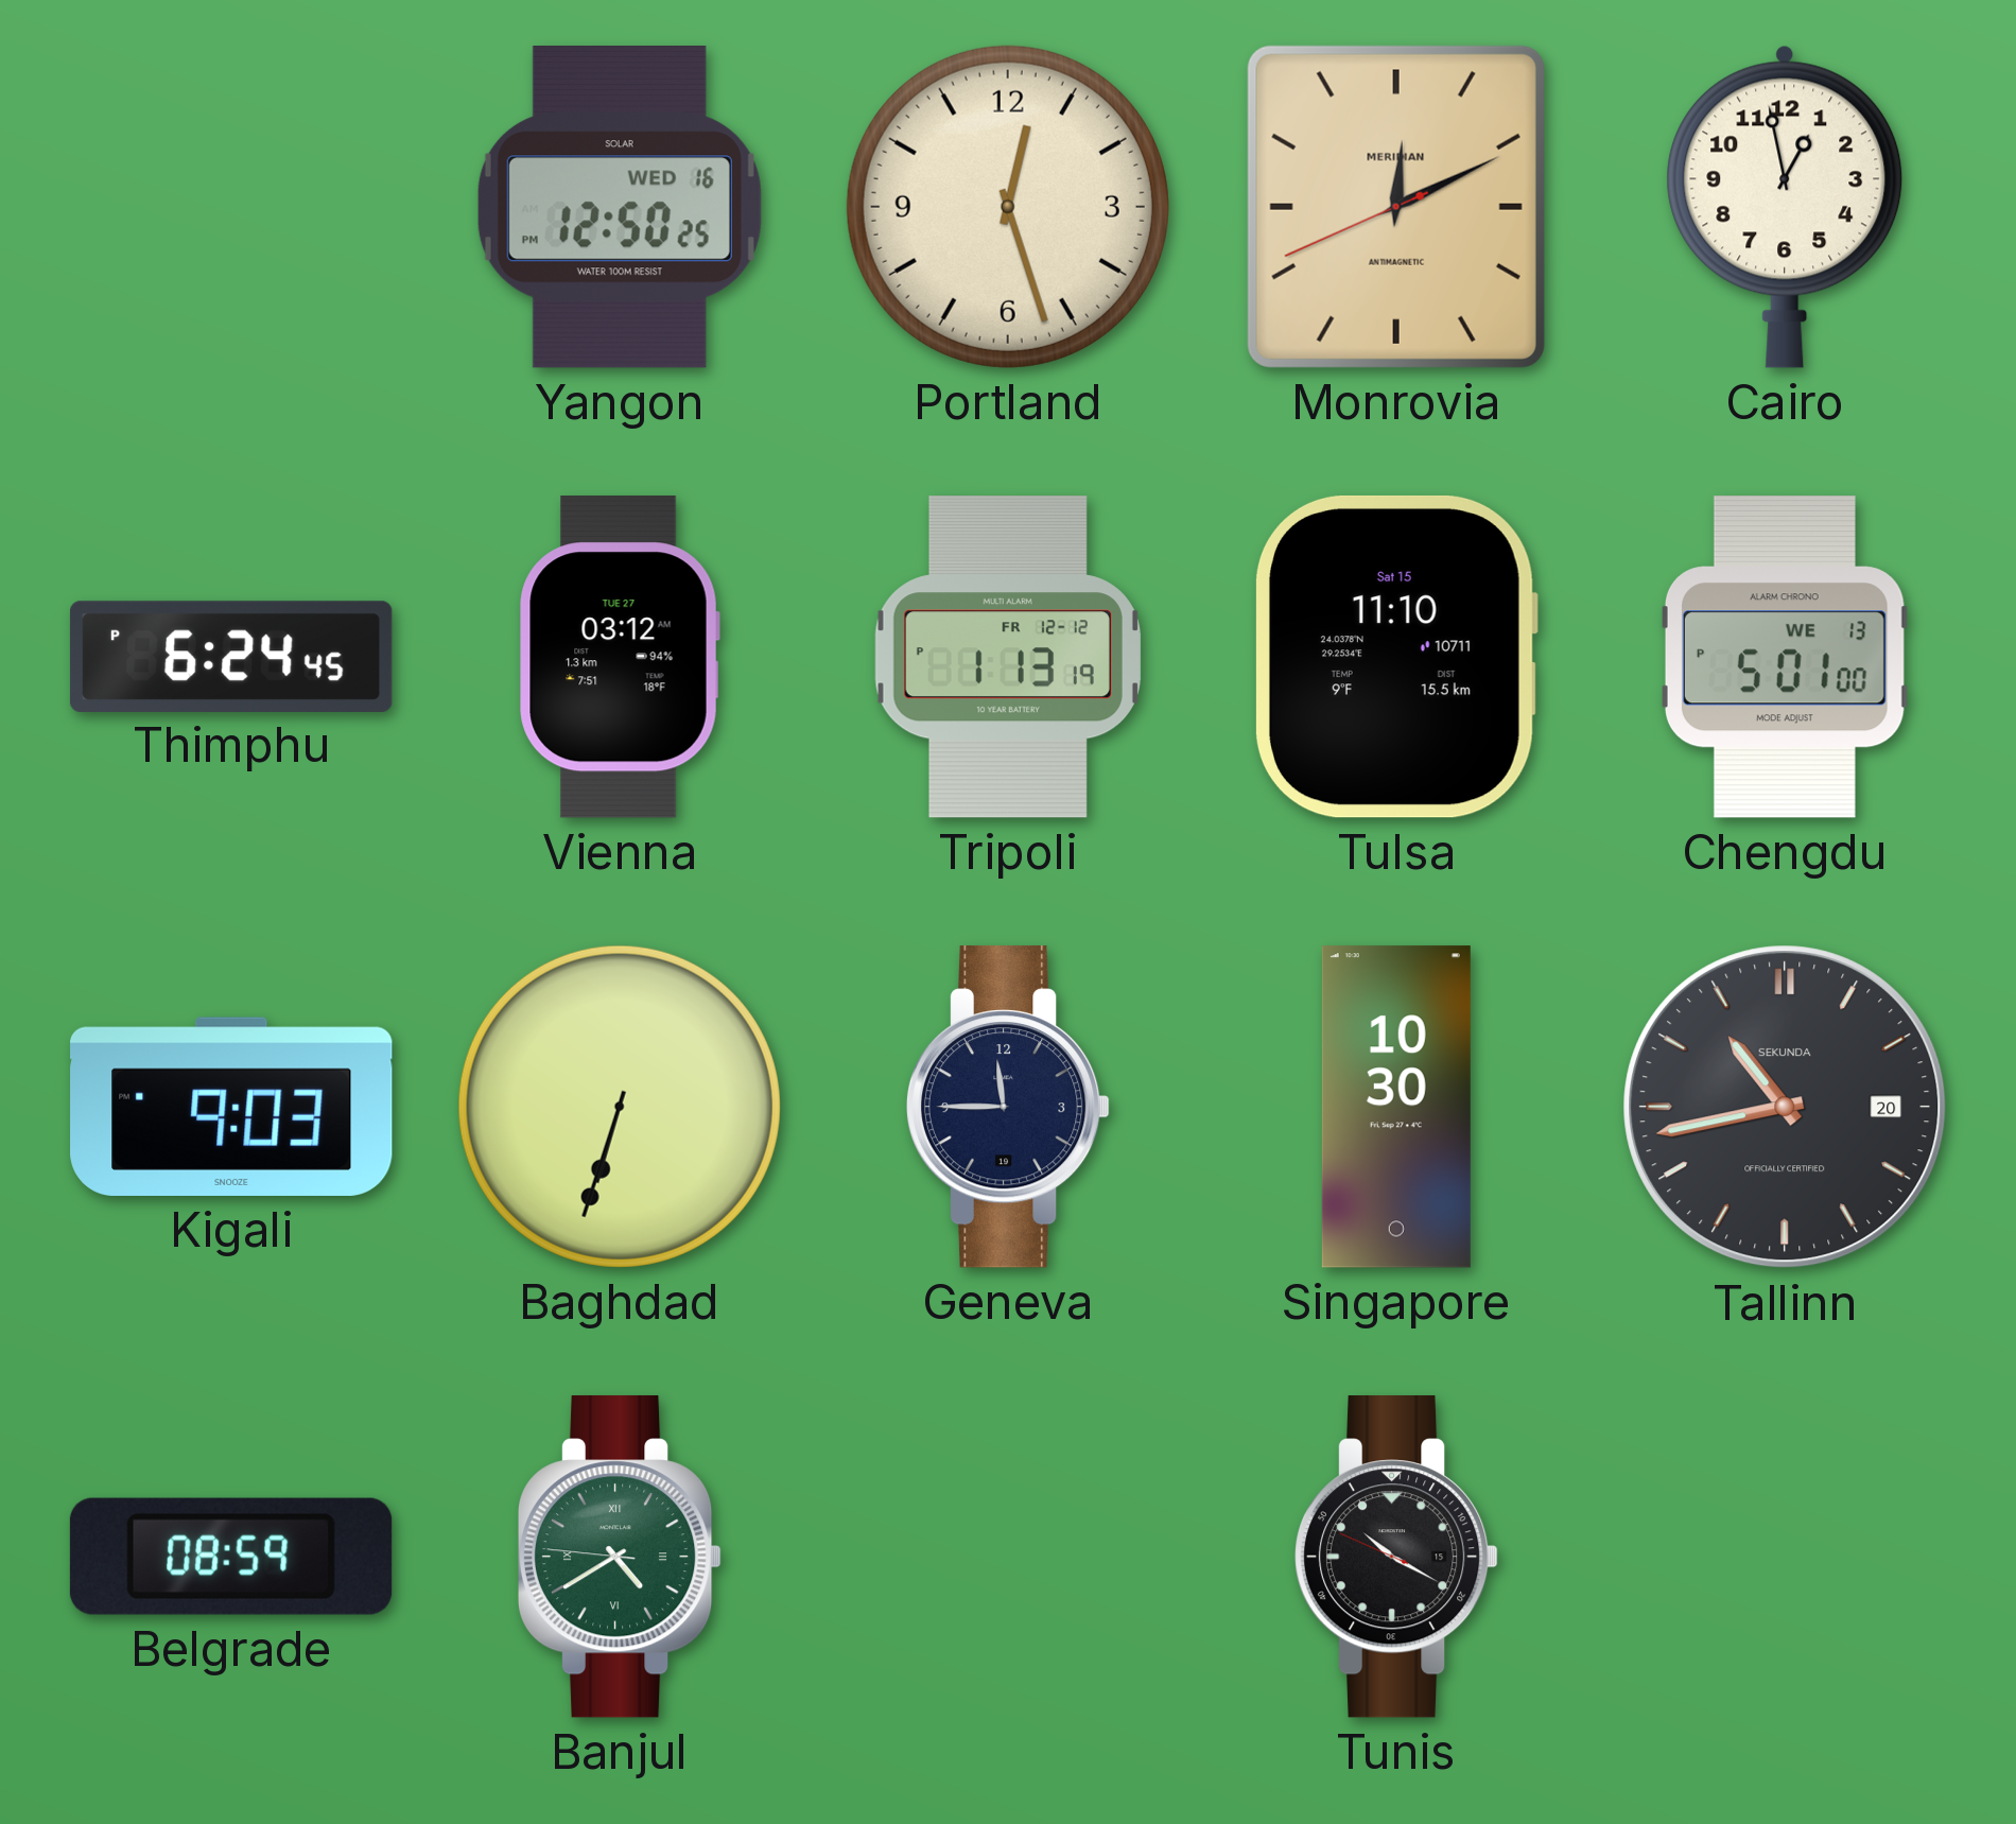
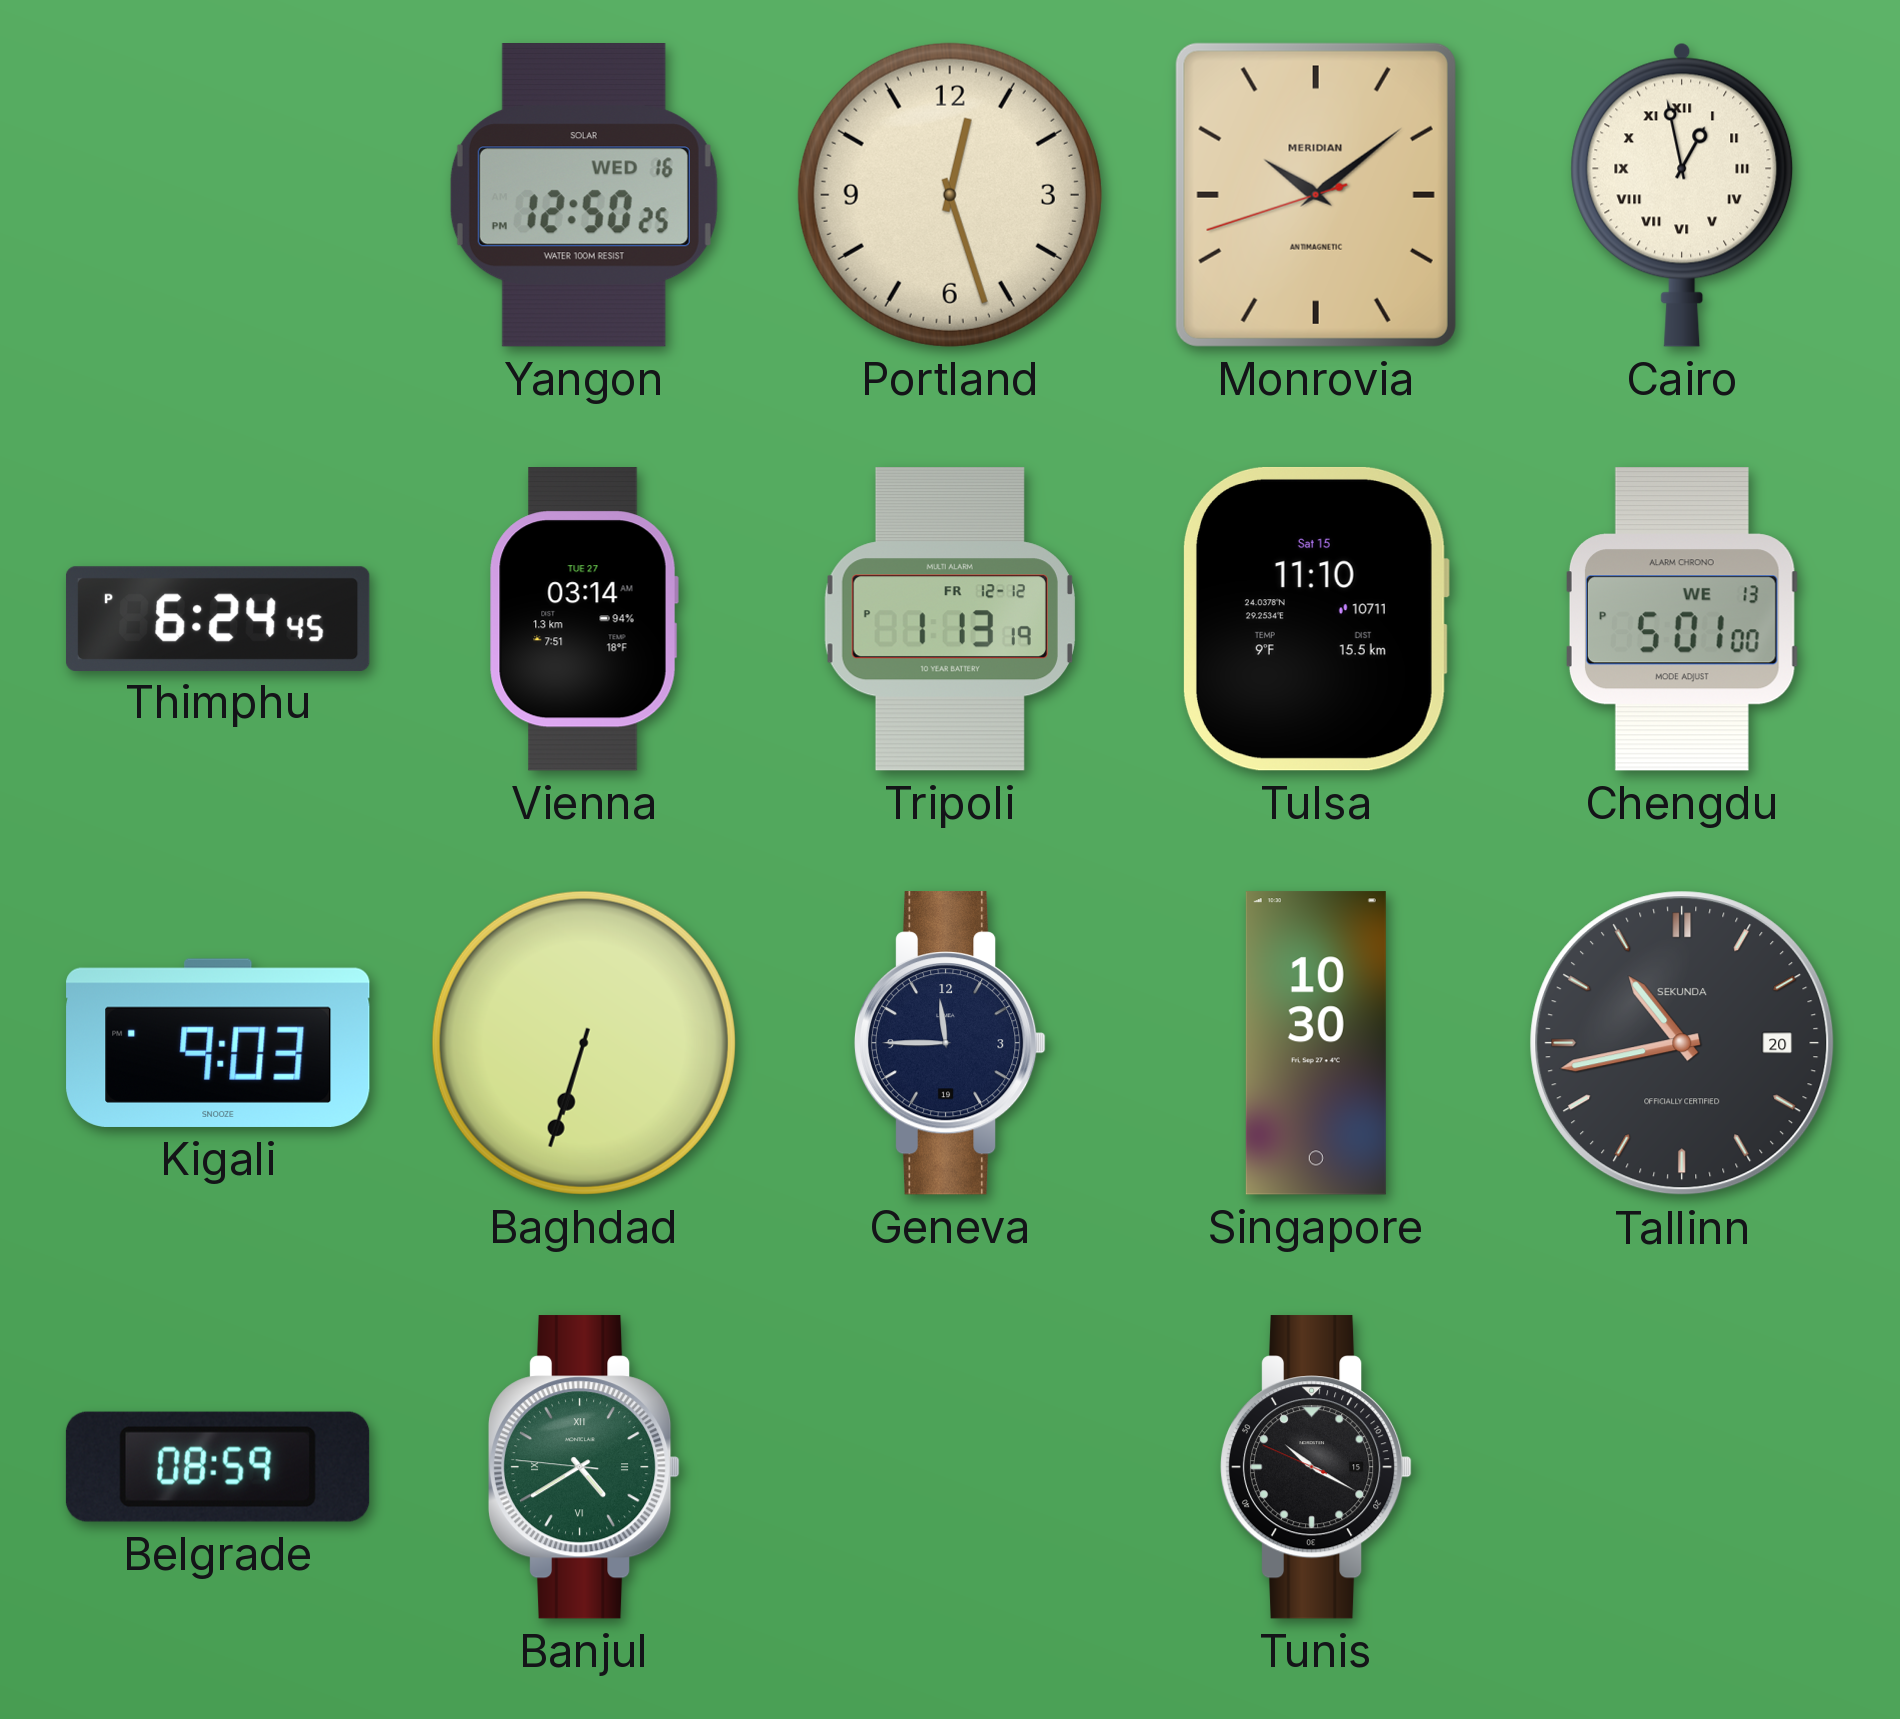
Monrovia: 12:10 -> 10:08 (1316, 195)
Cairo numerals: Arabic -> Roman (1682, 195)
Vienna: 03:12 -> 03:14 (584, 619)
